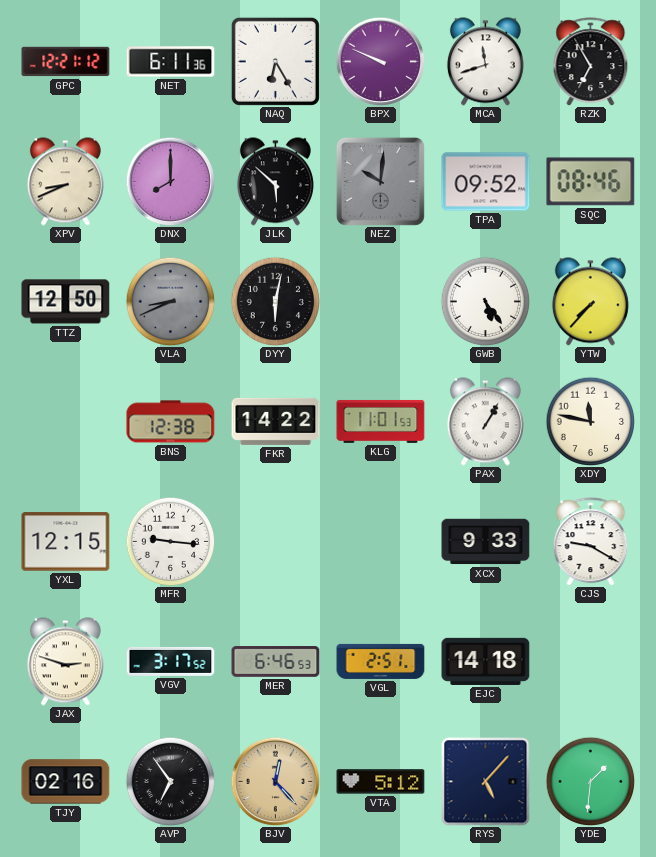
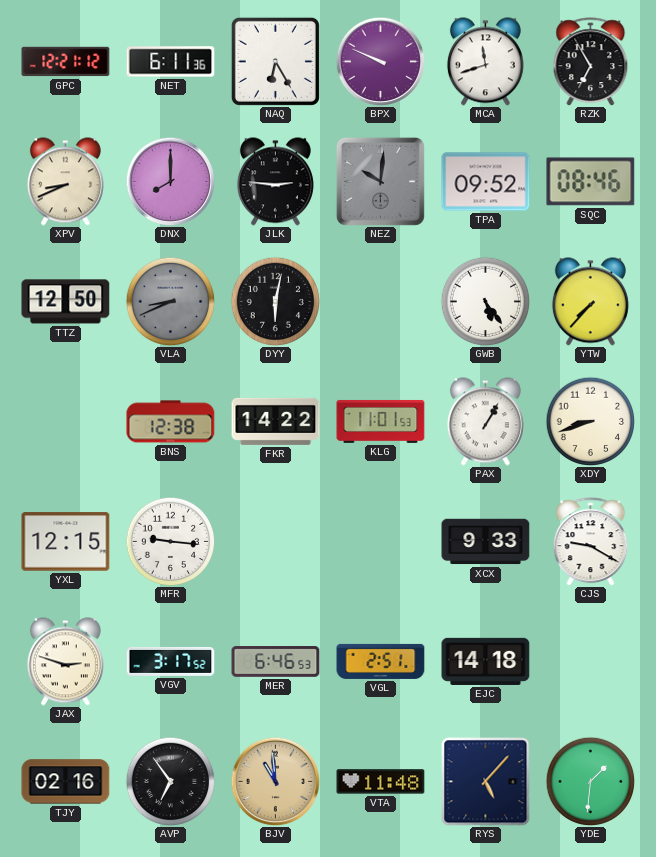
JLK: 5:52 -> 2:46 (275, 182)
XDY: 11:47 -> 8:42 (590, 421)
BJV: 12:23 -> 10:59 (275, 781)
VTA: 5:12 -> 11:48 (381, 782)
